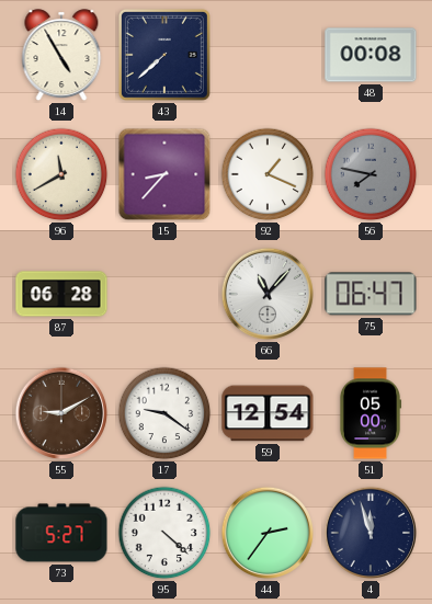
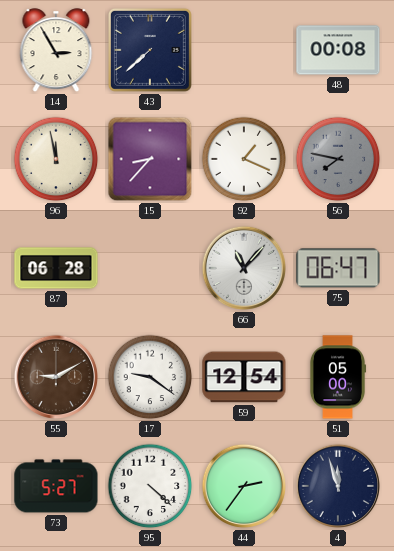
14: 4:55 -> 2:55 (56, 51)
96: 11:40 -> 11:58 (56, 159)
